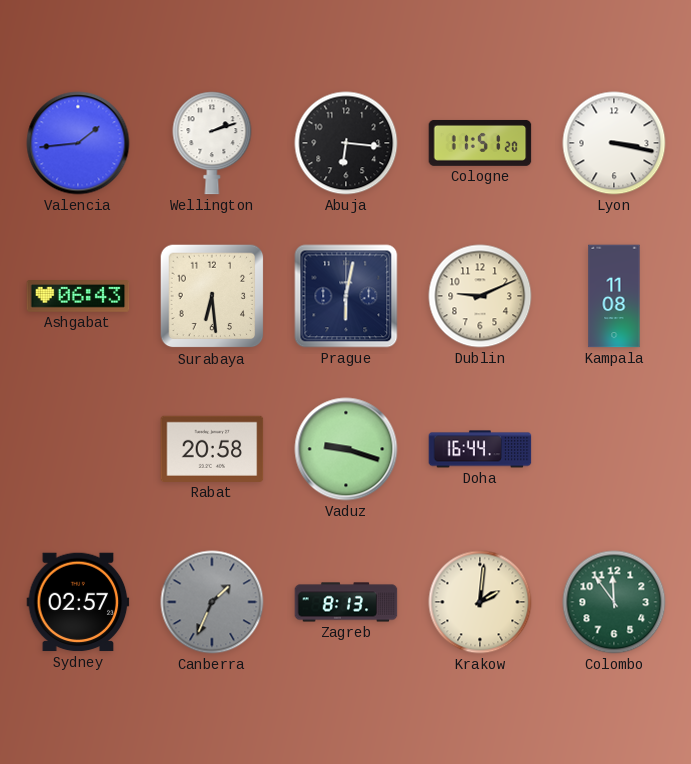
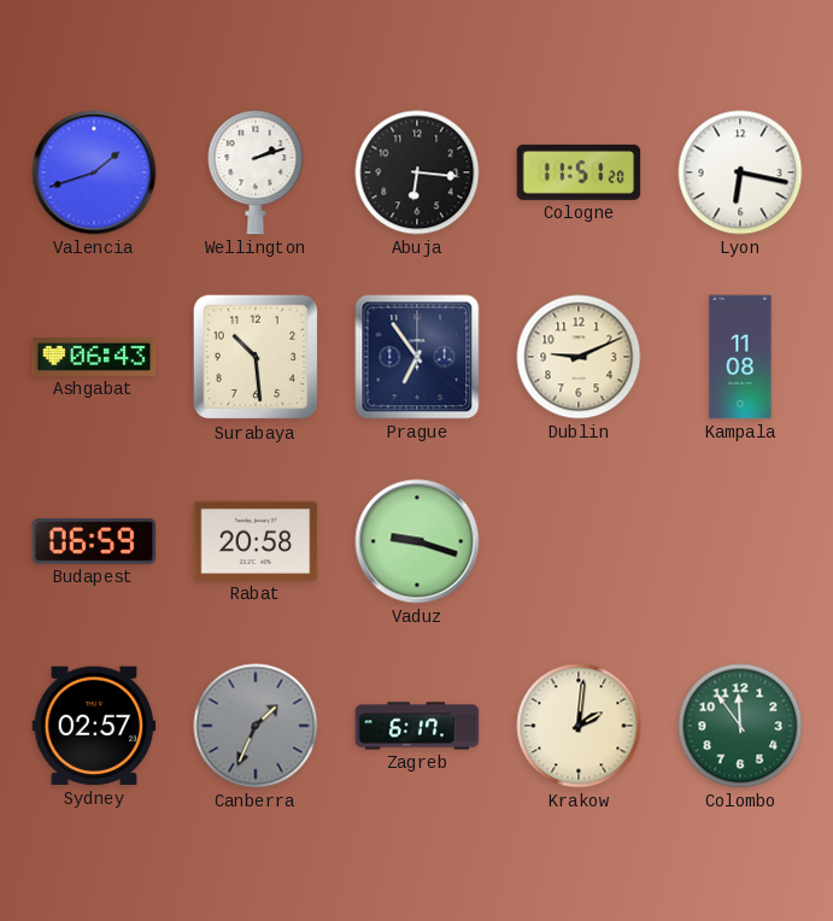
Valencia: 1:44 -> 1:42 (94, 172)
Lyon: 3:17 -> 6:17 (740, 172)
Surabaya: 6:29 -> 10:29 (256, 357)
Prague: 6:02 -> 6:54 (417, 357)
Budapest: none -> 06:59 (94, 541)
Doha: 16:44 -> none (480, 449)
Zagreb: 8:13 -> 6:17 (417, 726)
